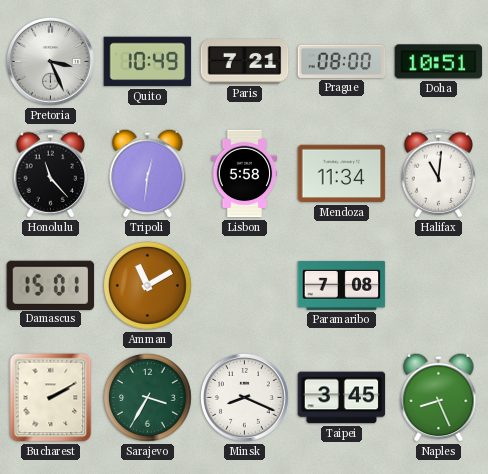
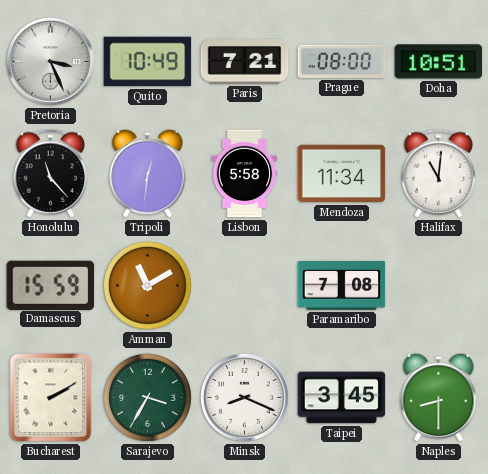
Damascus: 15:01 -> 15:59 (51, 285)
Naples: 8:26 -> 8:30 (439, 397)
